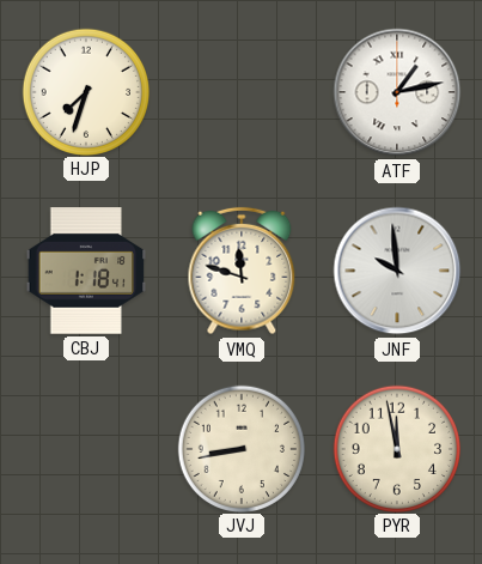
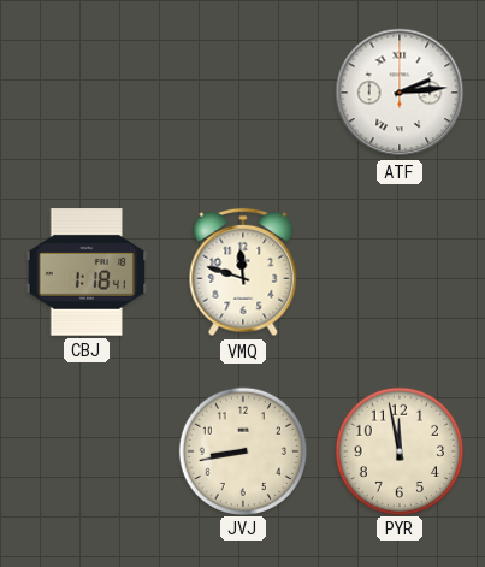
HJP: 7:33 -> none (85, 91)
ATF: 1:13 -> 2:14 (400, 93)
JNF: 9:59 -> none (397, 271)
